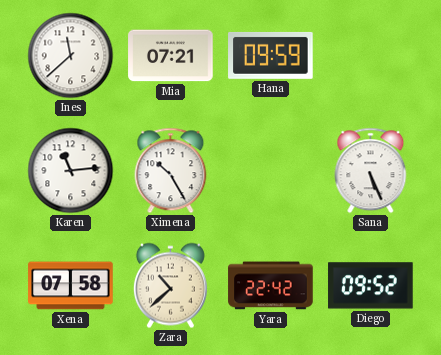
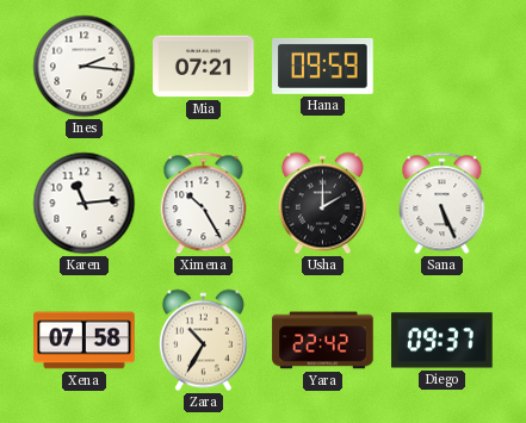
Ines: 11:38 -> 2:16 (85, 67)
Usha: none -> 2:00 (322, 204)
Zara: 10:38 -> 10:35 (203, 341)
Diego: 09:52 -> 09:37 (443, 341)
